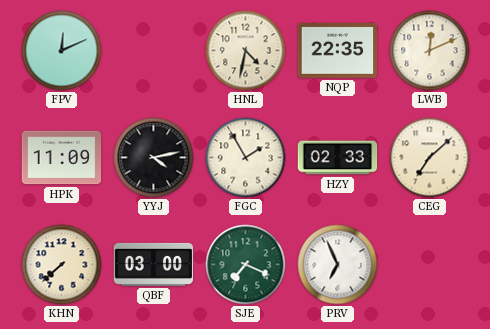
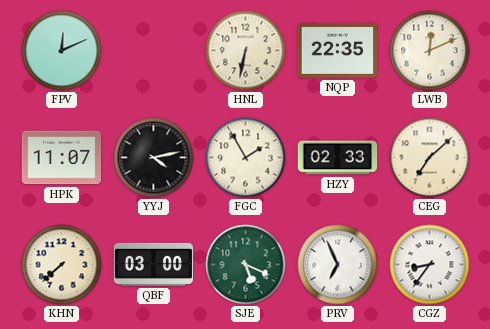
HNL: 4:32 -> 6:32 (246, 51)
HPK: 11:09 -> 11:07 (62, 158)
SJE: 7:19 -> 5:19 (246, 265)
CGZ: none -> 8:36 (430, 265)
